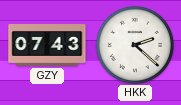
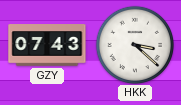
HKK: 2:22 -> 3:22 (134, 44)
